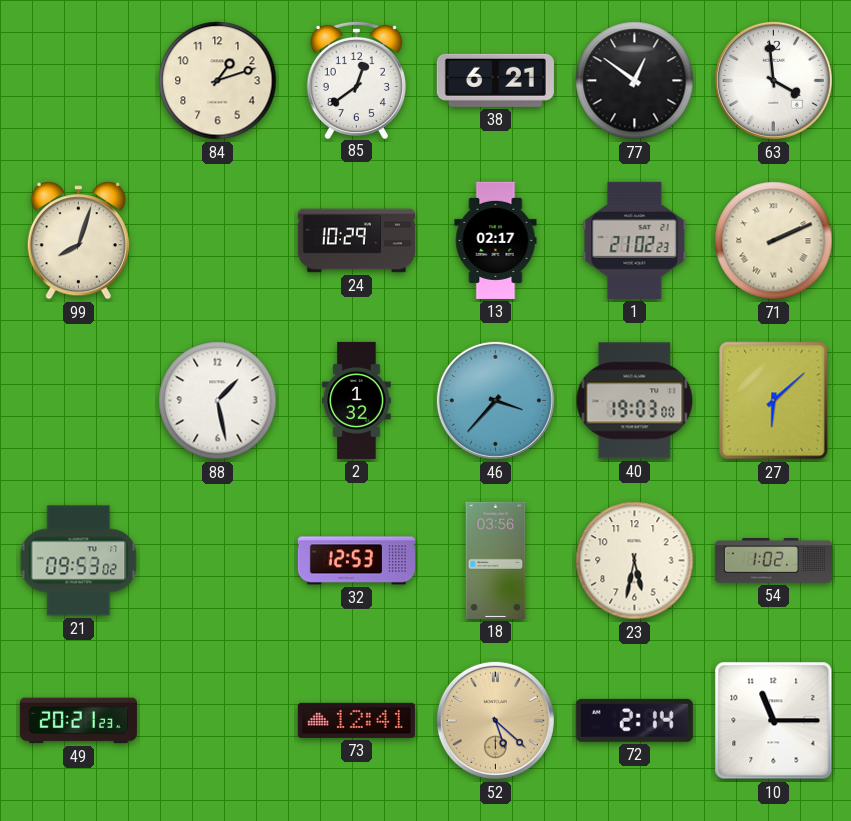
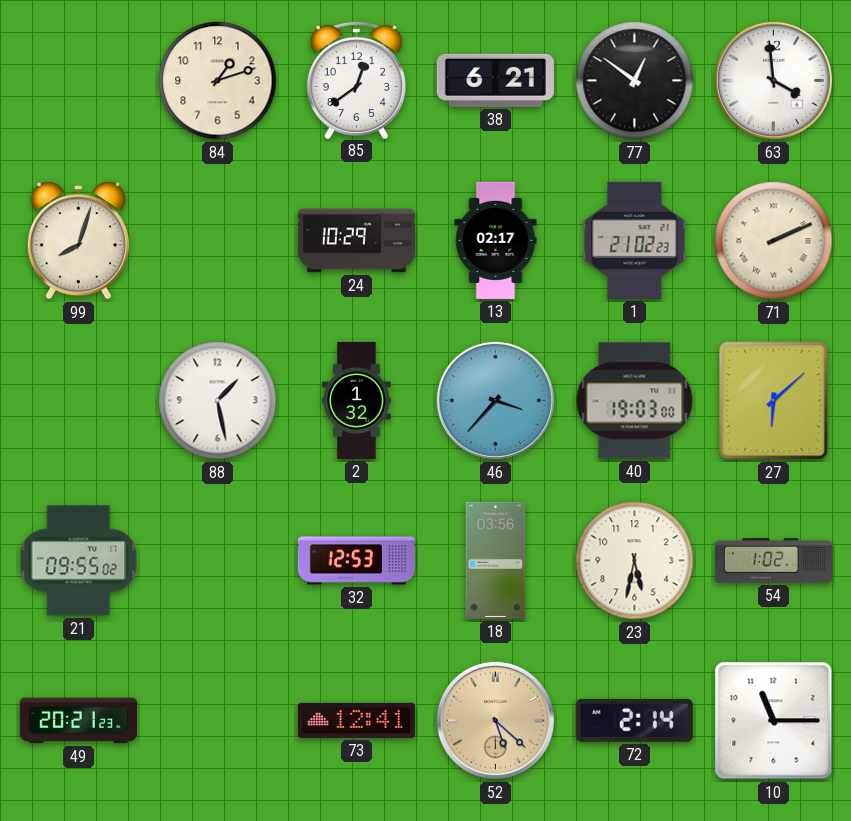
21: 09:53 -> 09:55 (79, 561)
